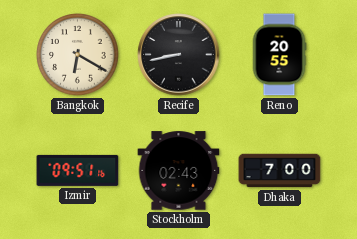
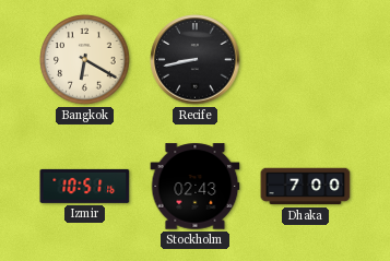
Reno: 20:55 -> none (279, 55)
Izmir: 09:51 -> 10:51 (85, 186)
